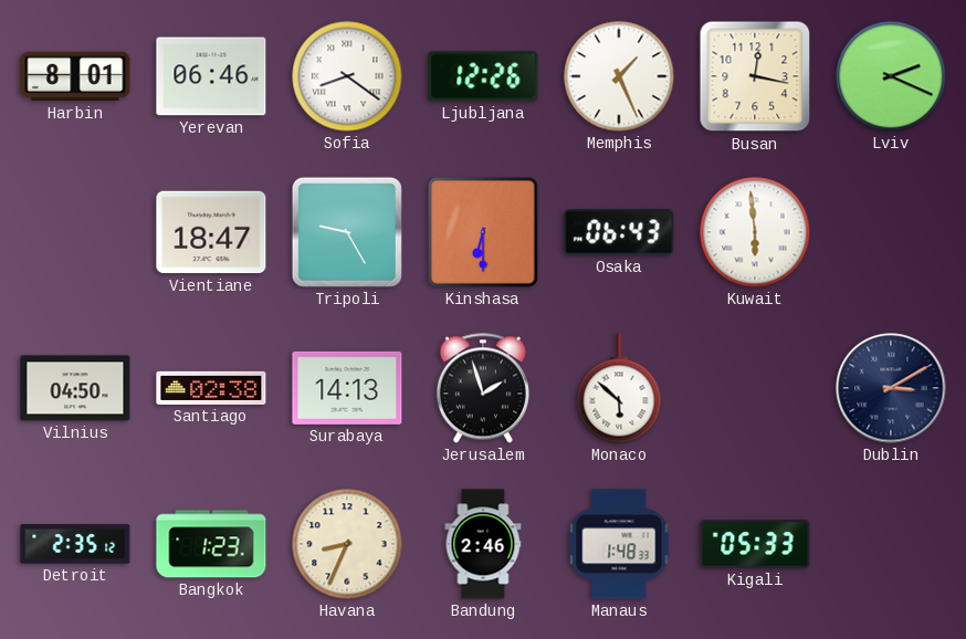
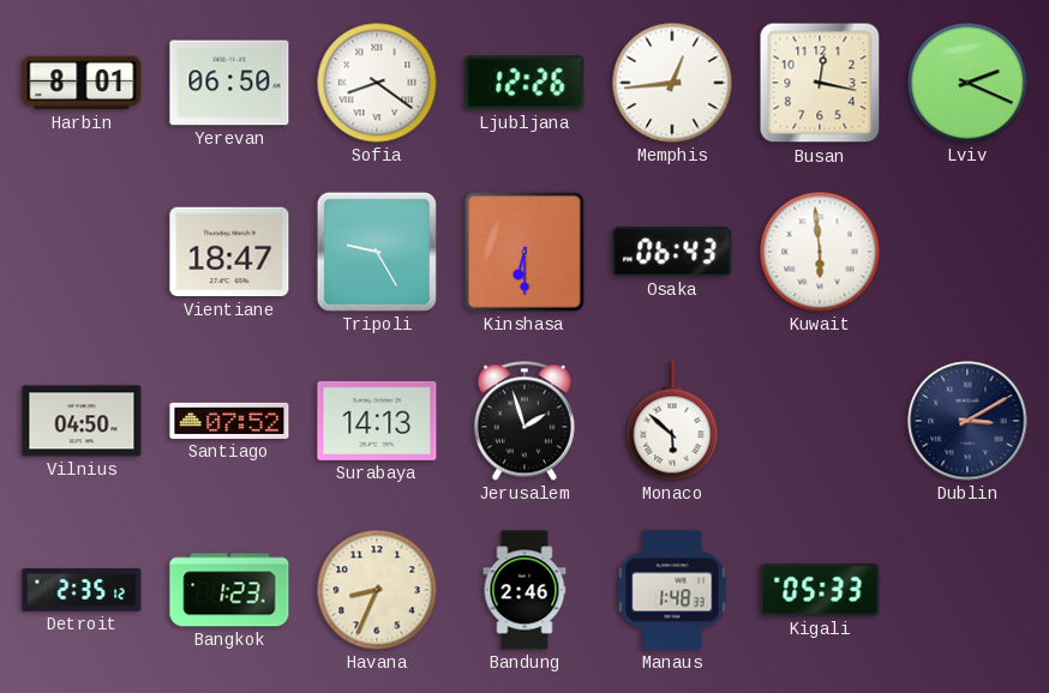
Yerevan: 06:46 -> 06:50 (229, 83)
Memphis: 1:26 -> 12:44 (672, 83)
Santiago: 02:38 -> 07:52 (229, 421)
